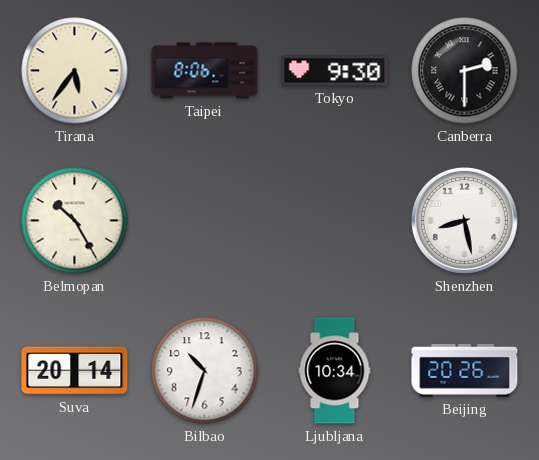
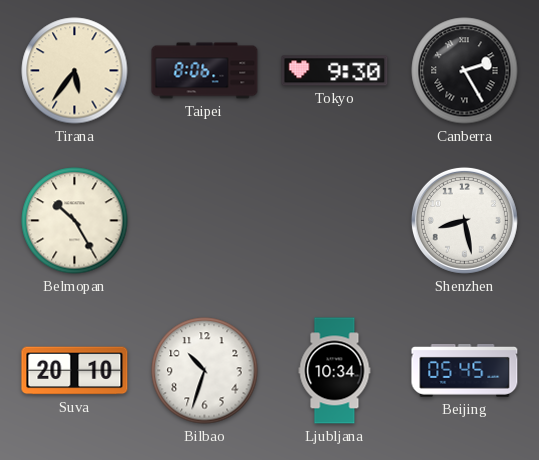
Canberra: 2:30 -> 2:25 (465, 71)
Suva: 20:14 -> 20:10 (75, 371)
Beijing: 20:26 -> 05:45 (465, 370)
